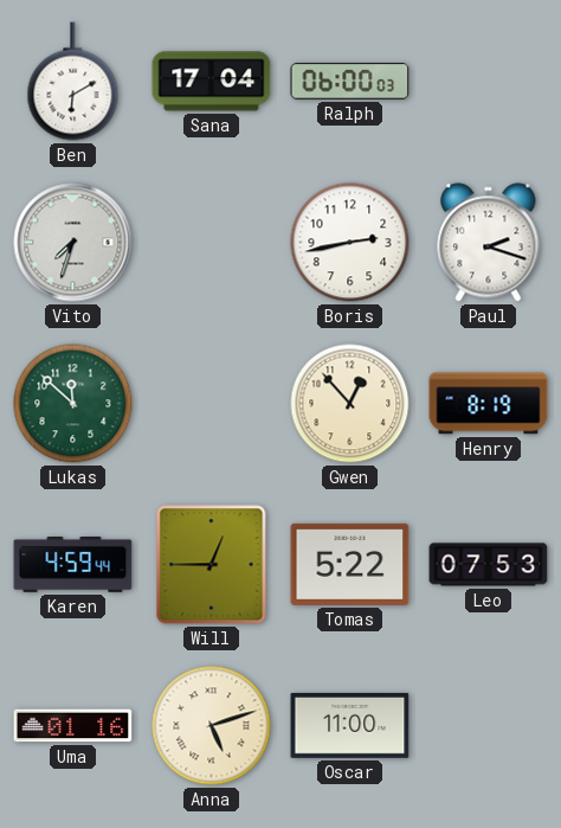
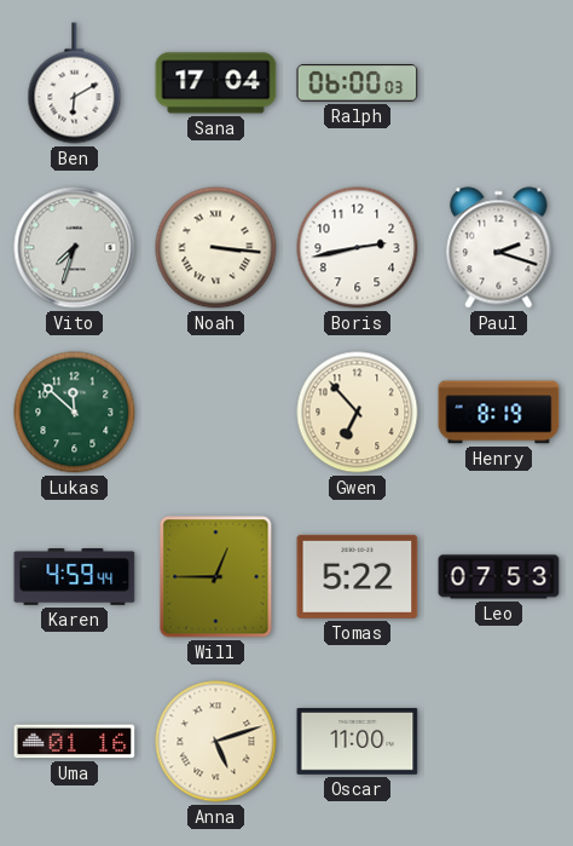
Noah: none -> 3:16 (216, 248)
Gwen: 12:53 -> 6:53 (358, 413)
